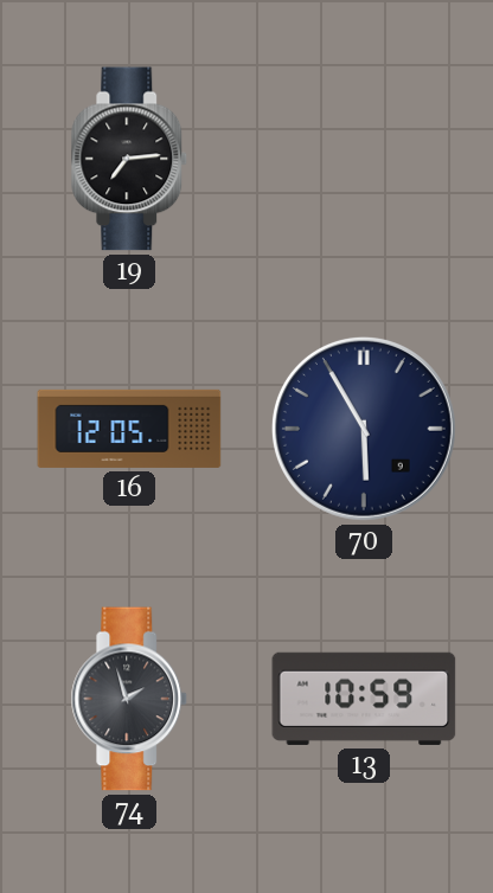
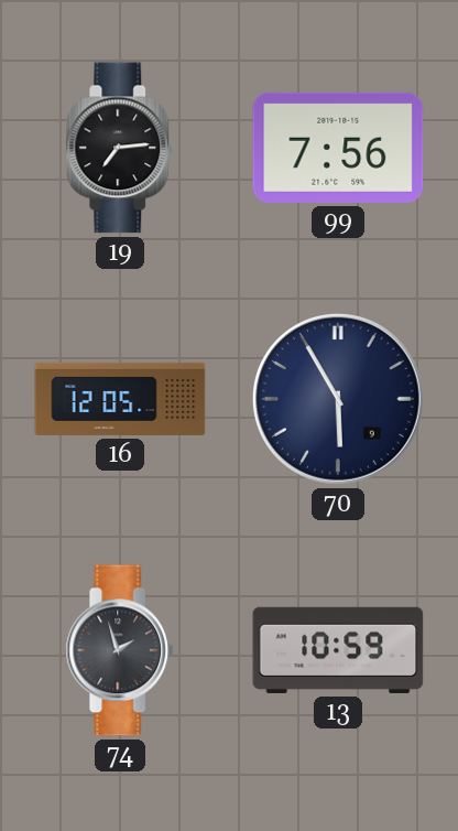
99: none -> 7:56 (338, 148)
